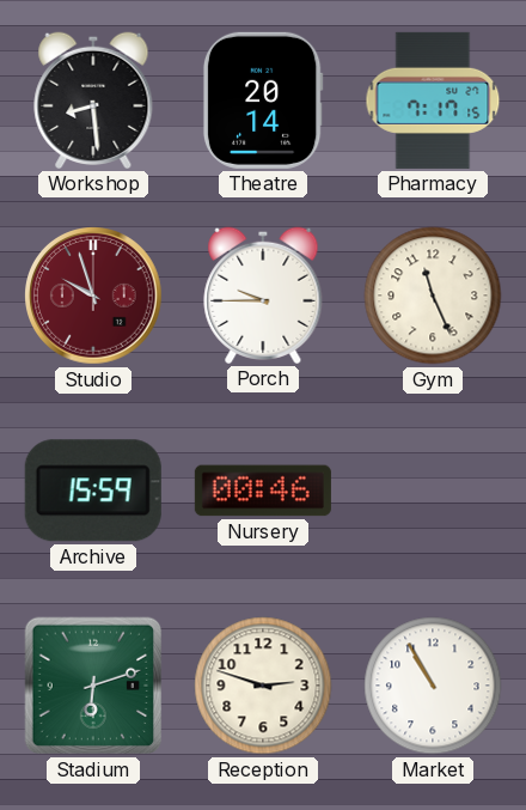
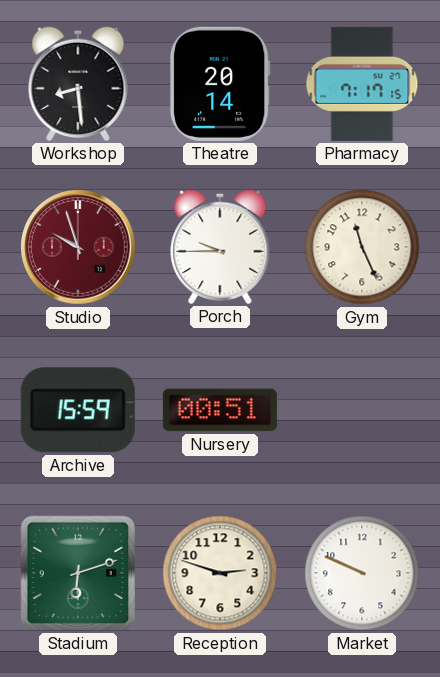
Nursery: 00:46 -> 00:51 (220, 410)
Market: 10:55 -> 9:49 (362, 573)
